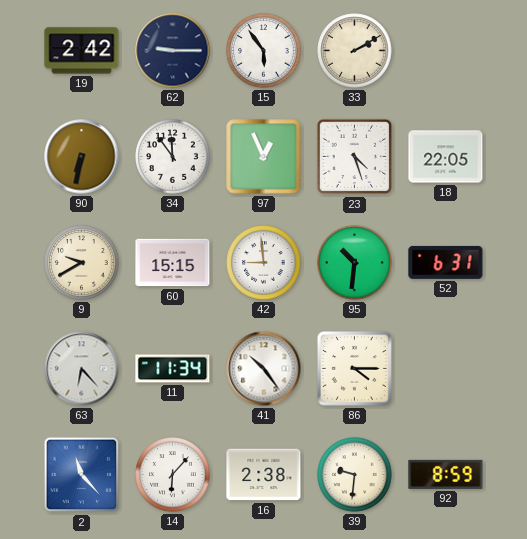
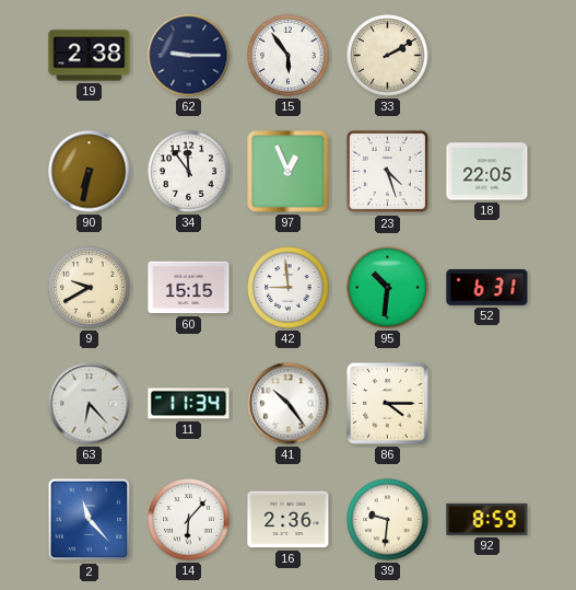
19: 2:42 -> 2:38 (90, 56)
16: 2:38 -> 2:36 (289, 520)
